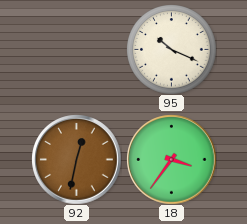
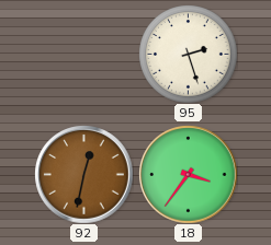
95: 10:19 -> 2:27 (188, 54)
